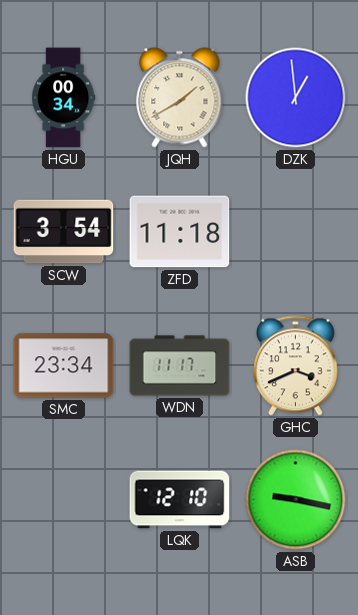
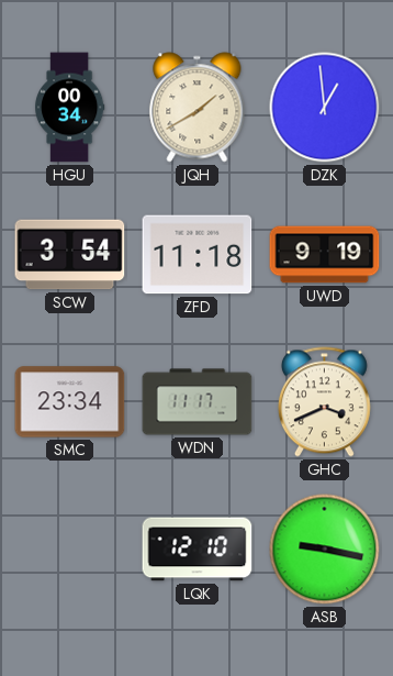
UWD: none -> 9:19 (325, 255)
